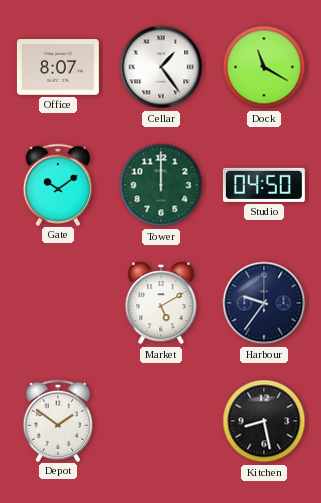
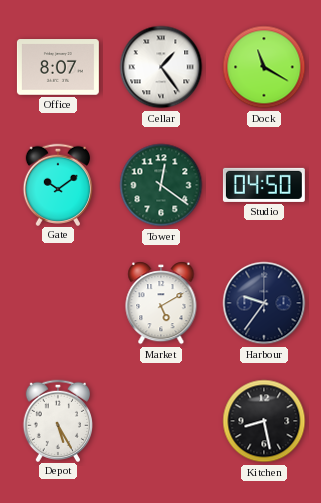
Tower: 12:00 -> 12:21 (161, 185)
Depot: 1:51 -> 5:25 (57, 420)
